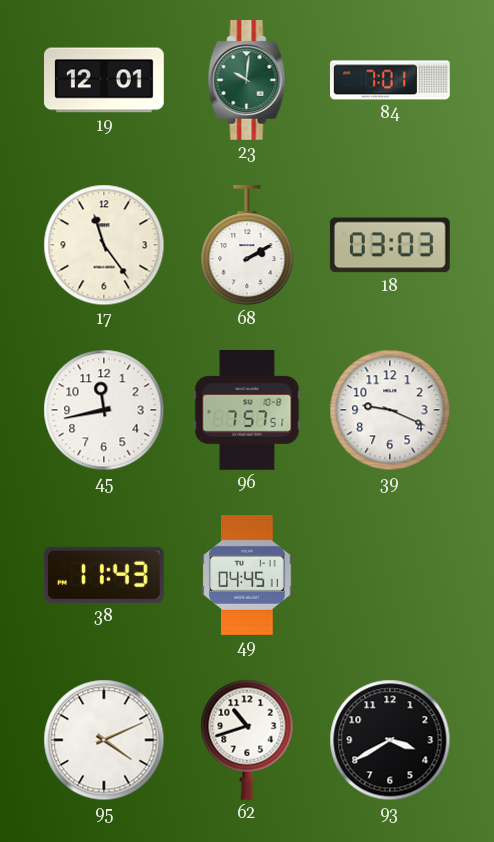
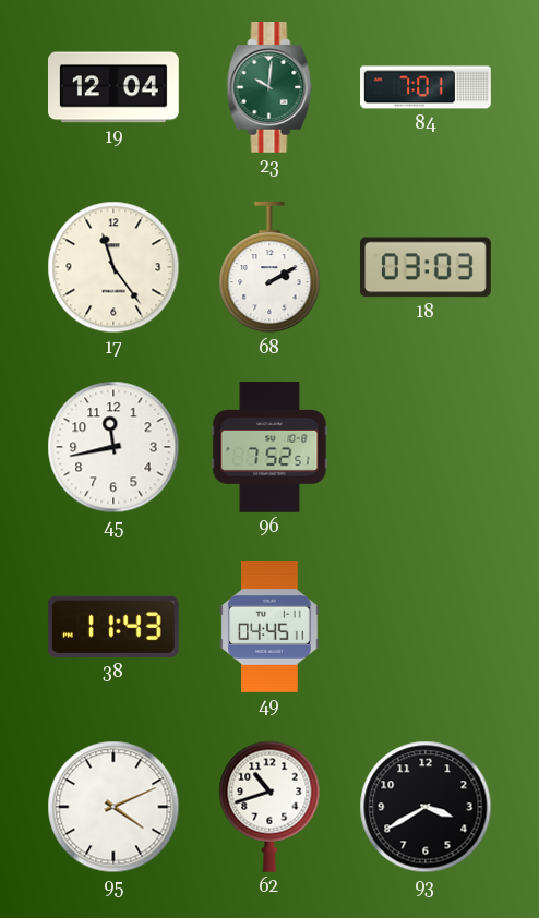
19: 12:01 -> 12:04 (115, 87)
96: 7:57 -> 7:52 (269, 448)
39: 9:19 -> none (390, 410)
